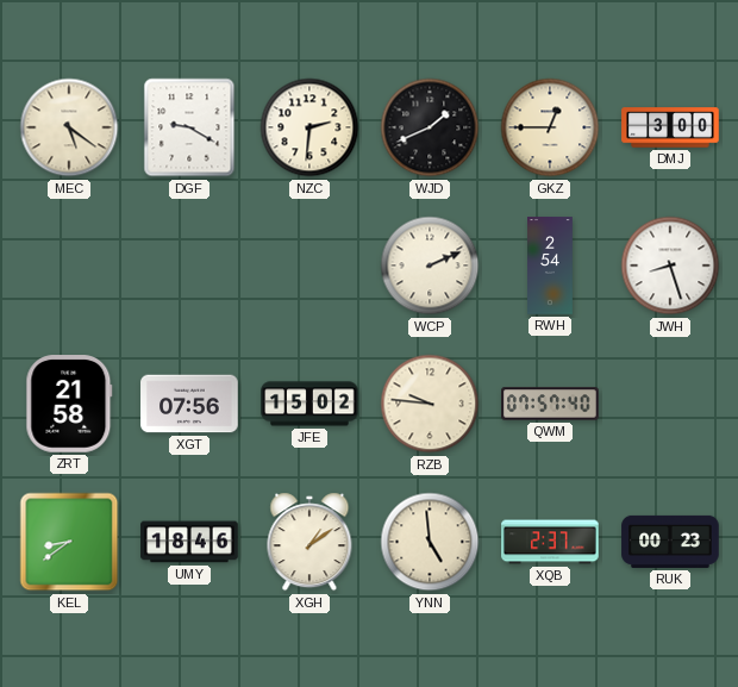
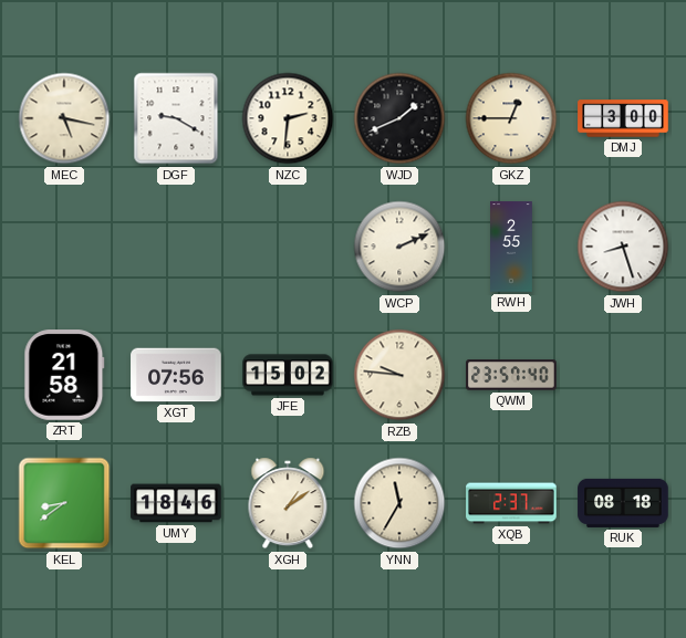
MEC: 5:21 -> 5:17 (64, 118)
RWH: 2:54 -> 2:55 (512, 247)
QWM: 07:57 -> 23:57 (511, 375)
YNN: 4:59 -> 11:35 (399, 503)
RUK: 00:23 -> 08:18 (623, 503)
